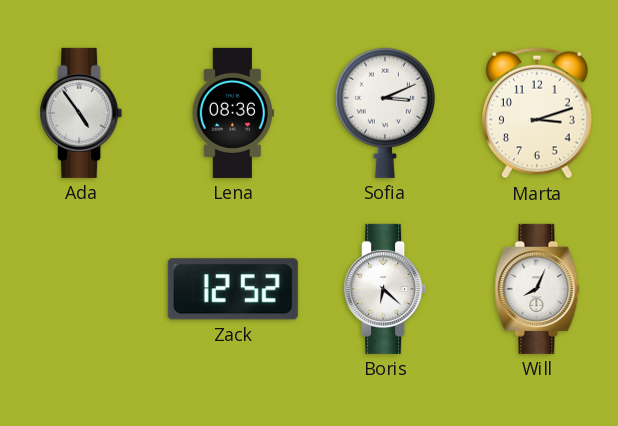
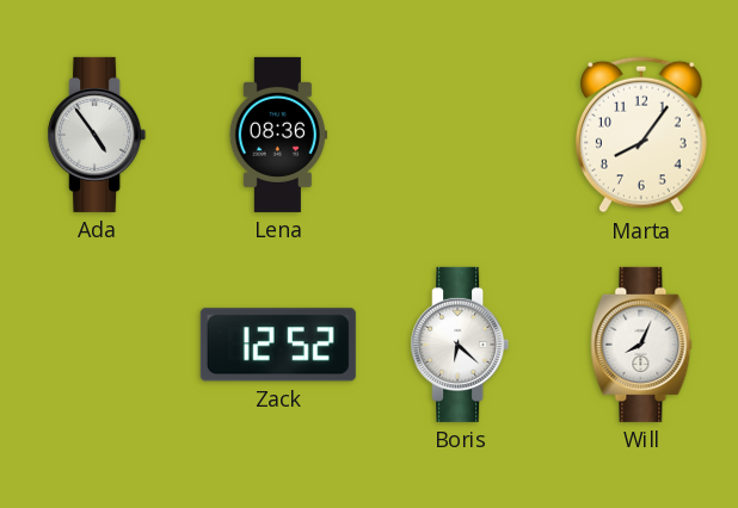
Sofia: 3:11 -> none (385, 113)
Marta: 3:12 -> 8:06 (641, 135)
